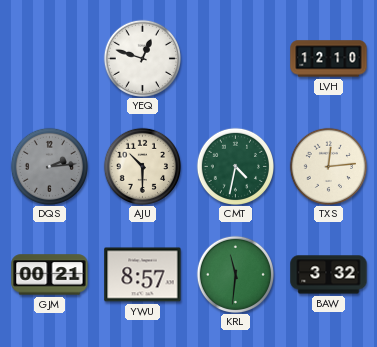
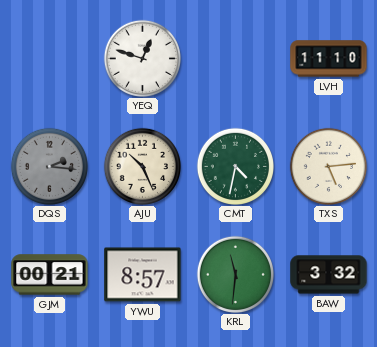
LVH: 12:10 -> 11:10 (329, 59)
DQS: 2:14 -> 2:16 (49, 166)
AJU: 10:30 -> 10:26 (142, 166)
TXS: 12:14 -> 5:14 (328, 166)
